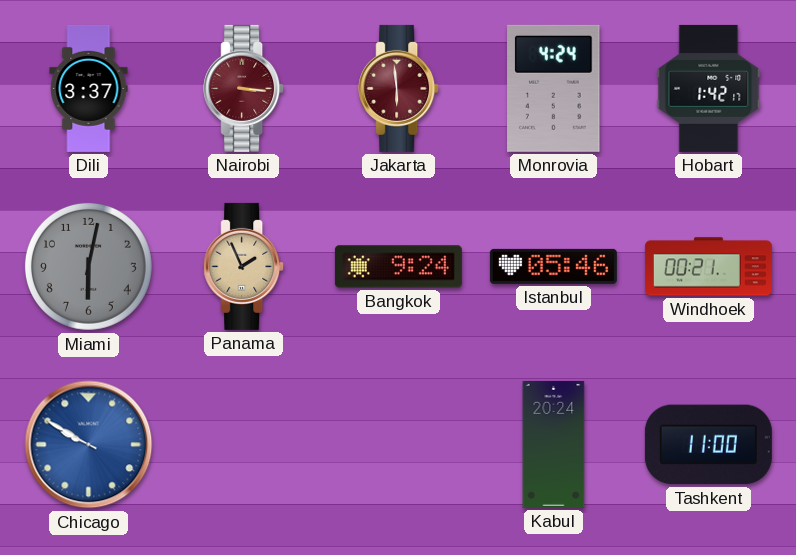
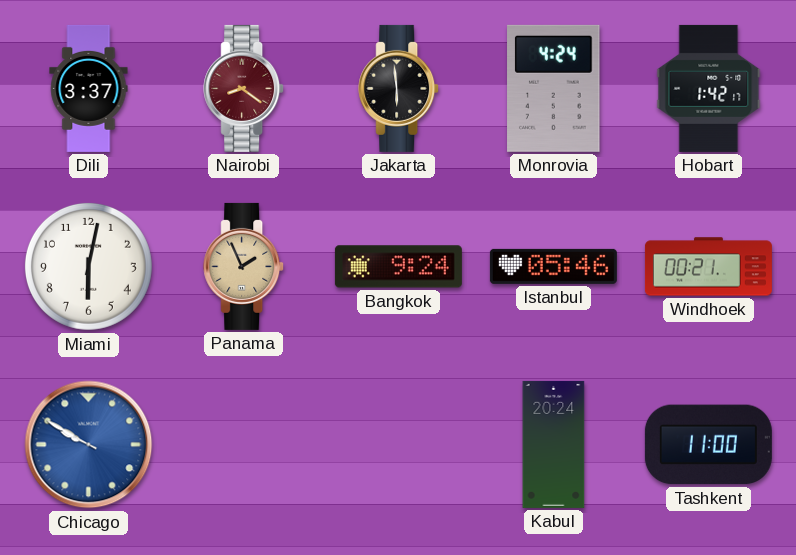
Nairobi: 3:16 -> 8:21 (244, 88)
Jakarta dial: burgundy -> black (399, 88)
Miami dial: grey -> white (88, 266)
